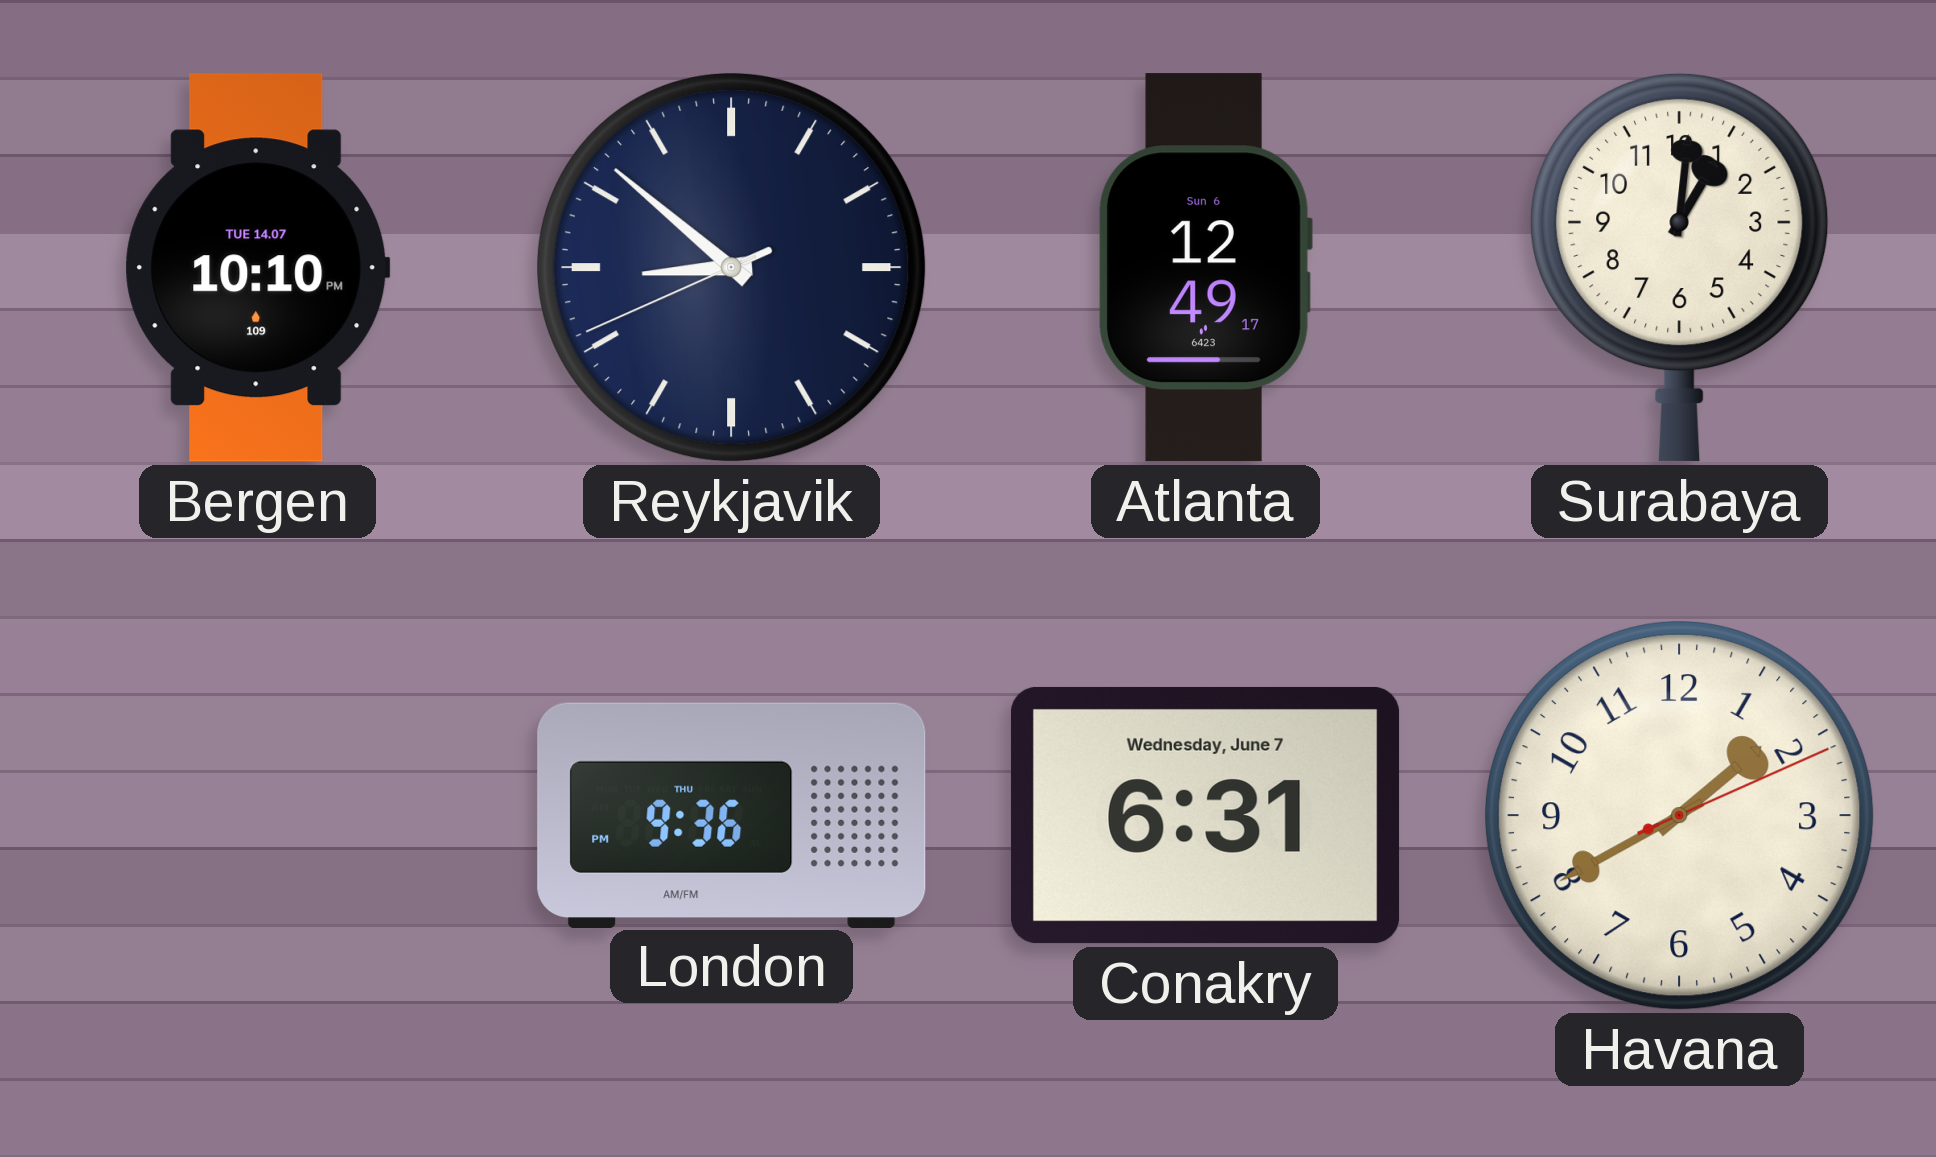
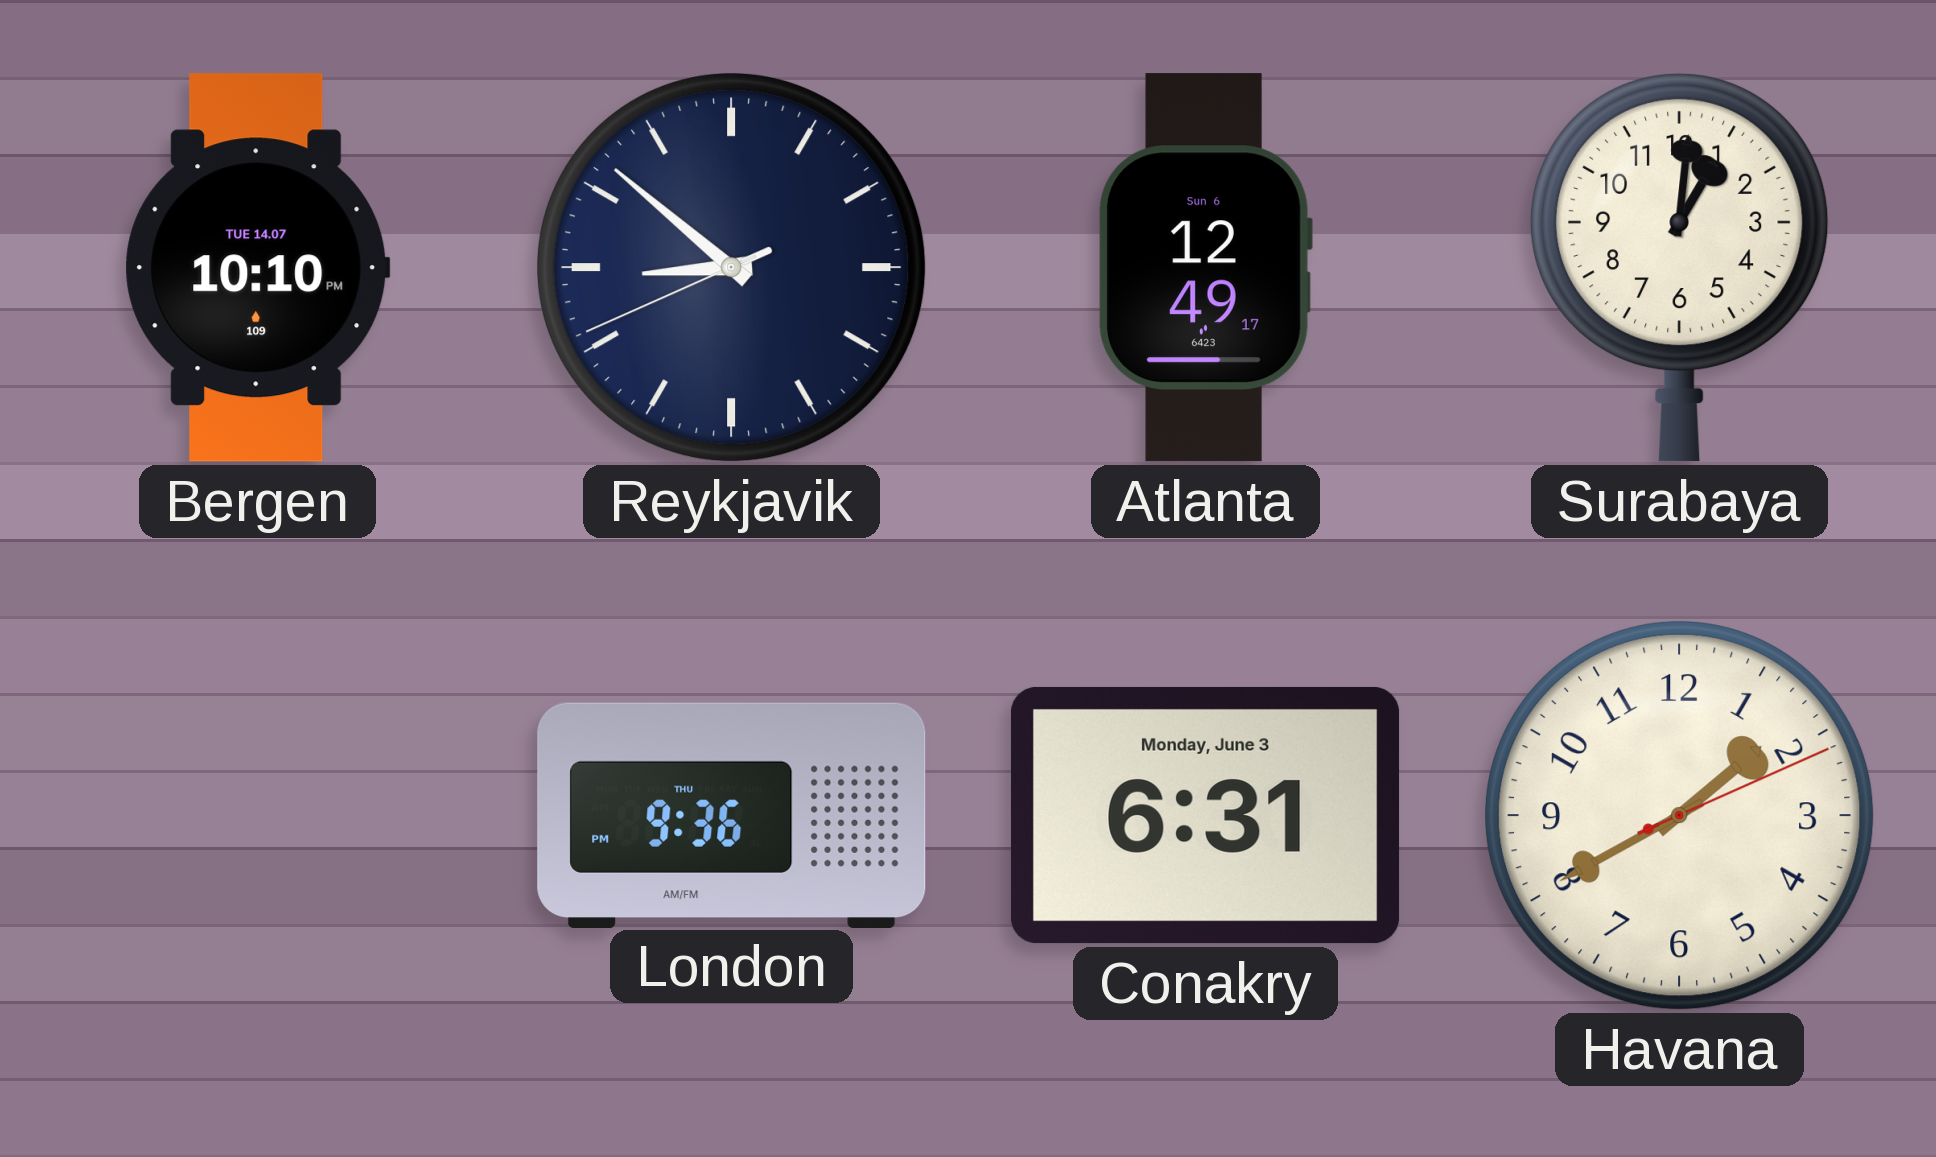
Conakry date: Wednesday, June 7 -> Monday, June 3 (1205, 815)
